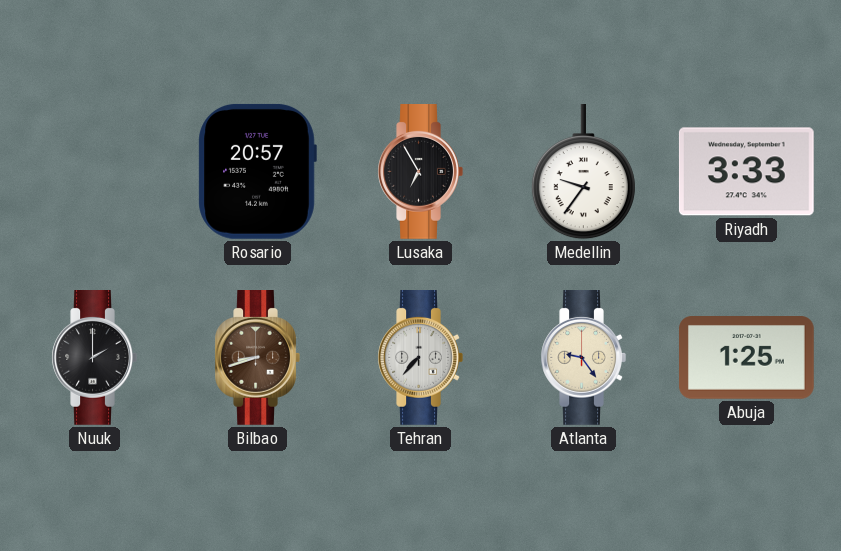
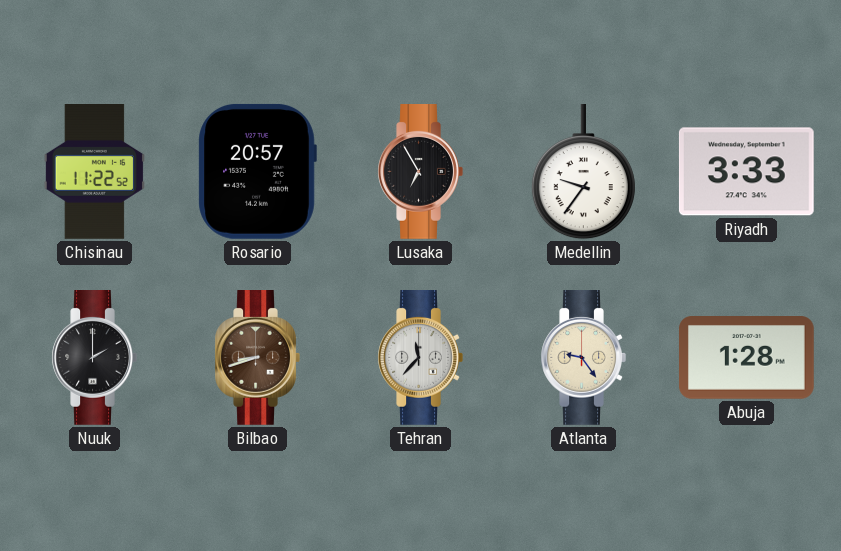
Chisinau: none -> 11:22 (94, 172)
Tehran: 7:37 -> 11:37 (420, 358)
Abuja: 1:25 -> 1:28 (746, 358)
